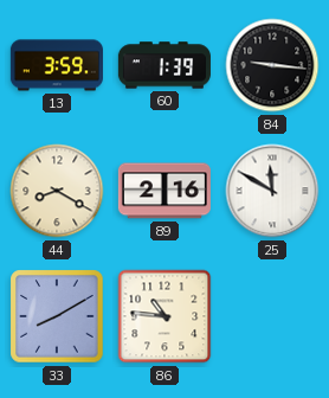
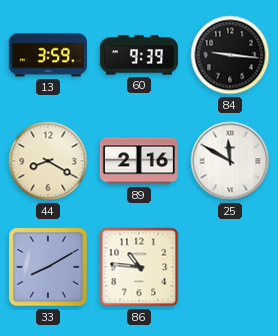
60: 1:39 -> 9:39 (139, 55)
